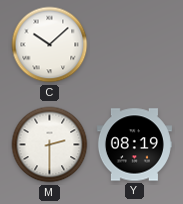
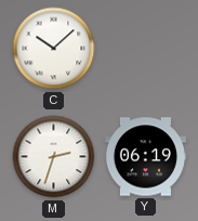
M: 2:30 -> 2:33 (54, 157)
Y: 08:19 -> 06:19 (145, 157)
